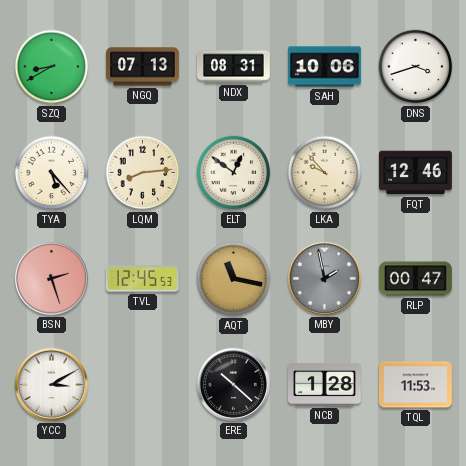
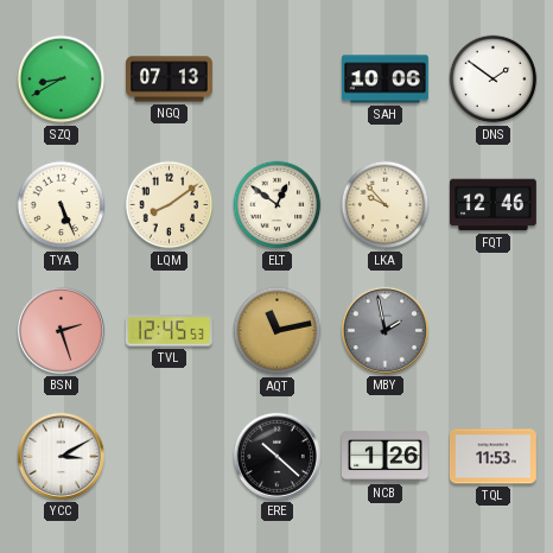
NDX: 08:31 -> none (234, 67)
DNS: 3:42 -> 1:51 (494, 80)
TYA: 5:23 -> 5:26 (62, 205)
LQM: 8:14 -> 8:09 (170, 205)
AQT: 11:17 -> 11:13 (278, 331)
RLP: 00:47 -> none (416, 279)
NCB: 1:28 -> 1:26 (386, 456)
